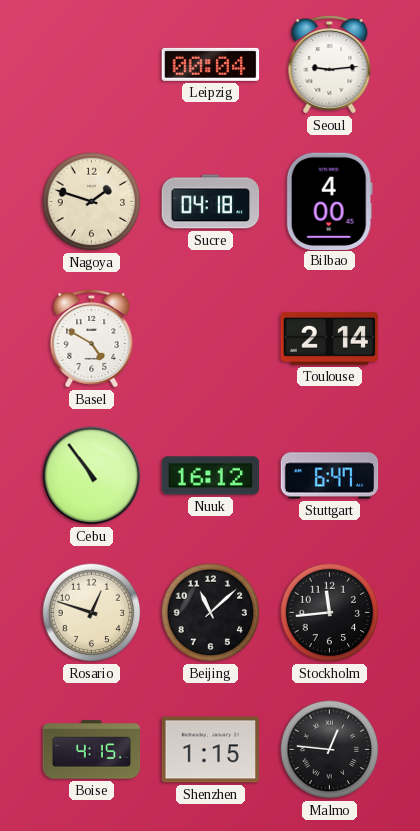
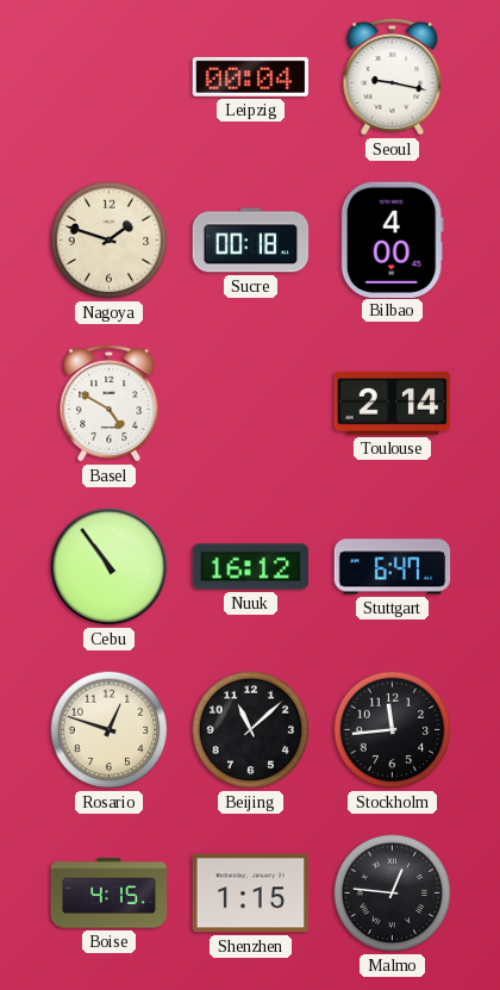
Seoul: 9:14 -> 9:17 (393, 77)
Sucre: 04:18 -> 00:18 (251, 241)
